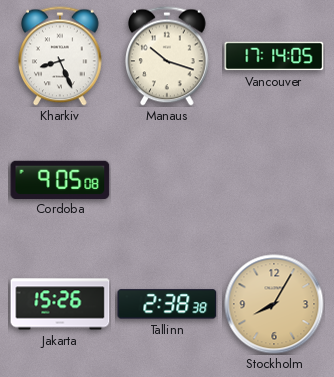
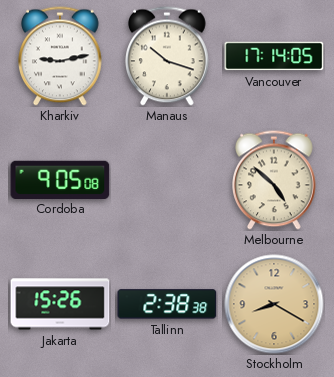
Kharkiv: 8:26 -> 9:13 (61, 56)
Melbourne: none -> 4:52 (275, 180)
Stockholm: 8:05 -> 8:20 (274, 304)
